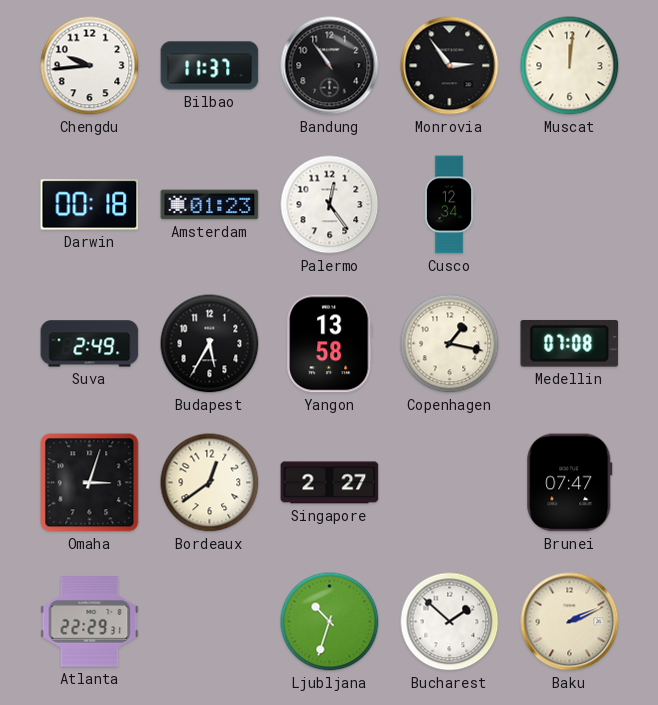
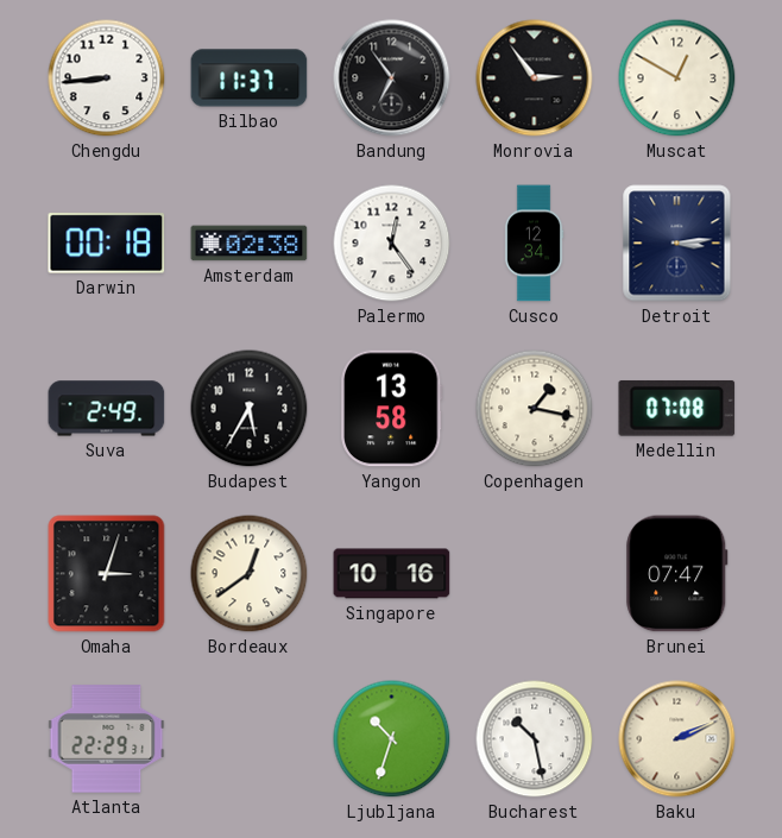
Chengdu: 9:44 -> 8:44 (107, 78)
Bandung: 10:54 -> 6:54 (392, 78)
Muscat: 12:01 -> 12:50 (677, 78)
Amsterdam: 01:23 -> 02:38 (250, 244)
Detroit: none -> 3:14 (677, 244)
Singapore: 2:27 -> 10:16 (392, 574)
Bucharest: 1:52 -> 10:28 (535, 739)
